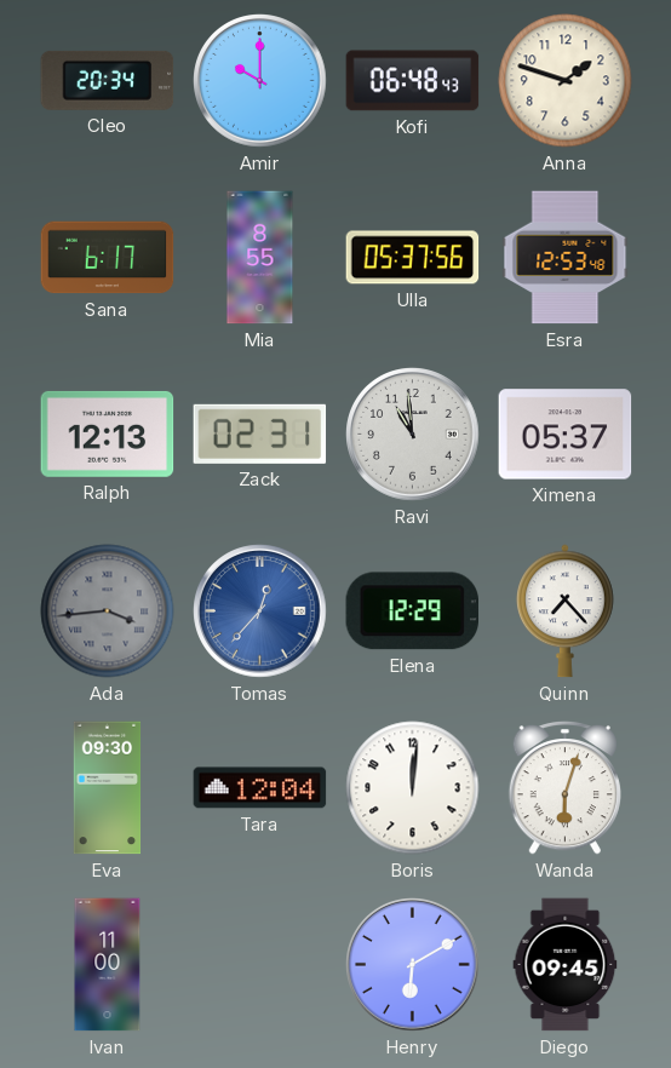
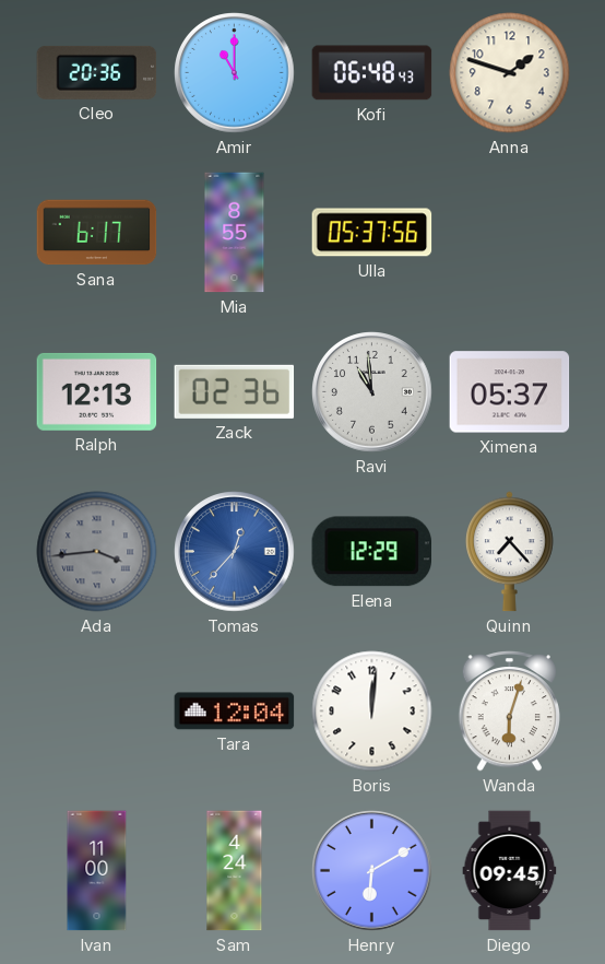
Cleo: 20:34 -> 20:36 (97, 72)
Amir: 10:00 -> 11:00 (235, 73)
Esra: 12:53 -> none (566, 258)
Zack: 02:31 -> 02:36 (235, 391)
Eva: 09:30 -> none (108, 788)
Sam: none -> 4:24 (235, 871)
